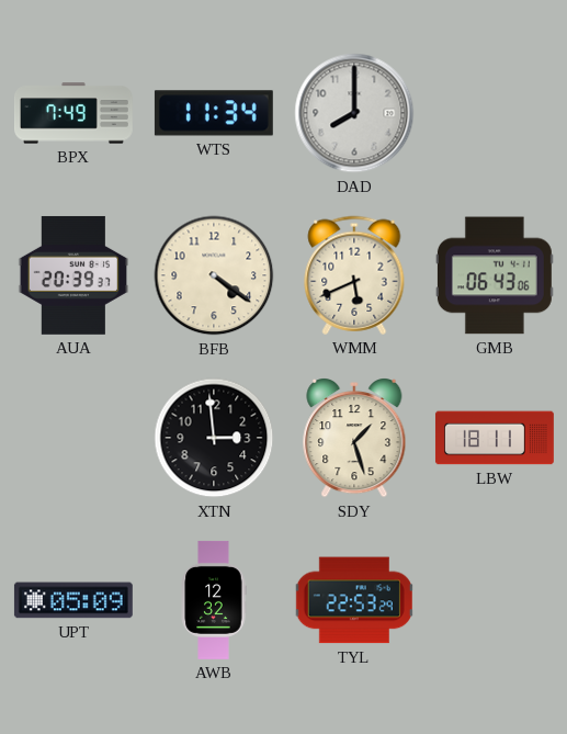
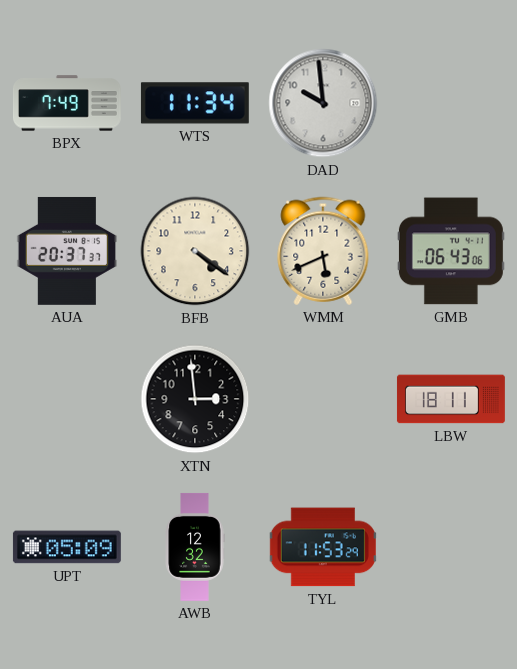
DAD: 8:00 -> 9:59 (323, 103)
AUA: 20:39 -> 20:37 (66, 251)
SDY: 1:27 -> none (354, 439)
TYL: 22:53 -> 11:53 (323, 547)
